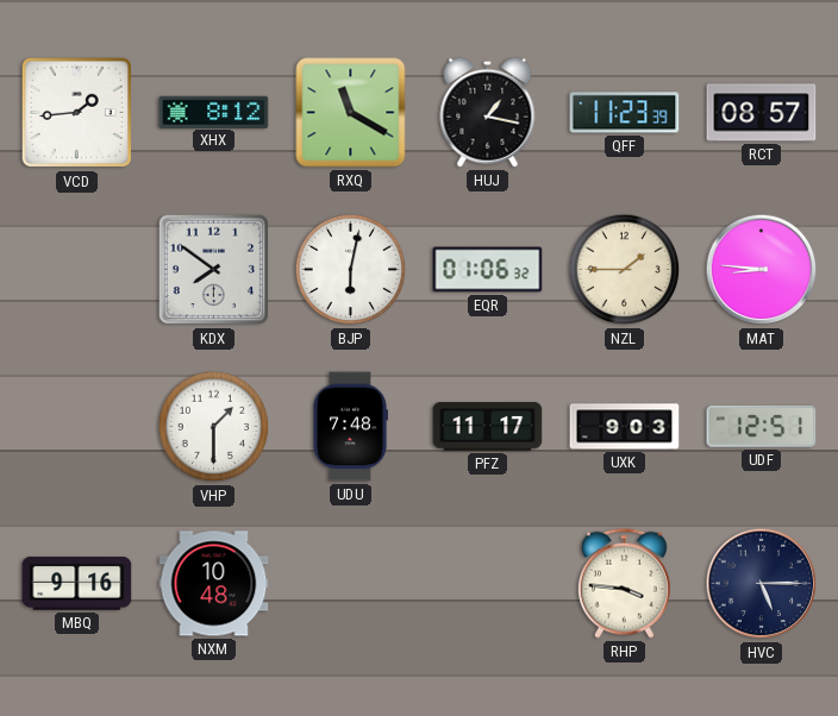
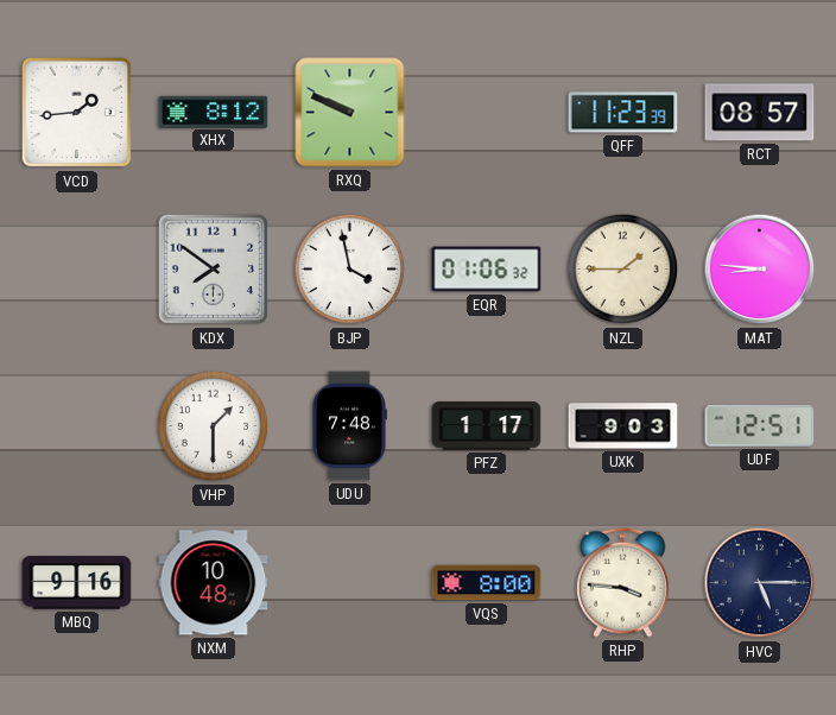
RXQ: 11:20 -> 9:49 (350, 113)
HUJ: 1:17 -> none (488, 112)
BJP: 6:02 -> 3:58 (350, 270)
PFZ: 11:17 -> 1:17 (487, 426)
VQS: none -> 8:00 (487, 583)
